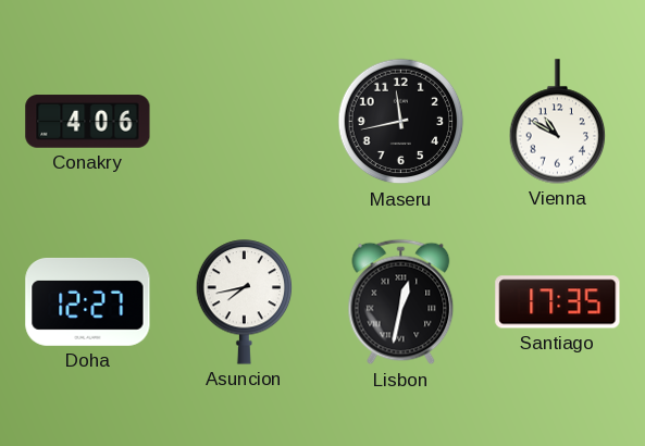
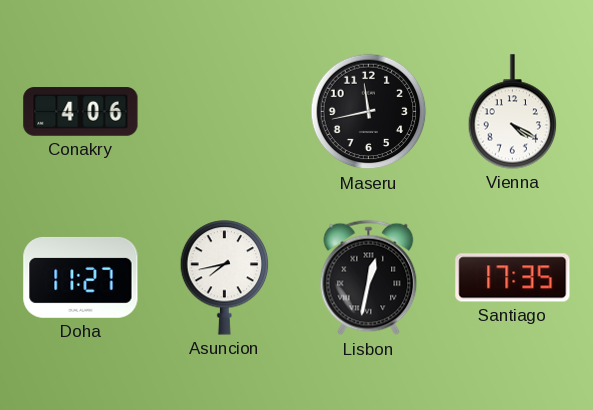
Vienna: 10:50 -> 4:20 (513, 112)
Doha: 12:27 -> 11:27 (81, 277)
